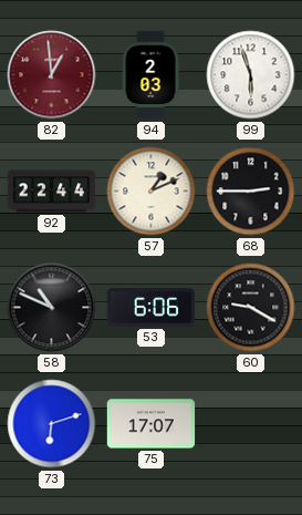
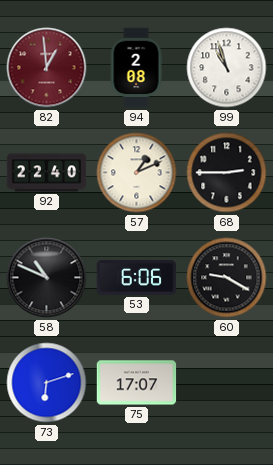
94: 2:03 -> 2:08 (136, 68)
99: 5:57 -> 10:57 (227, 68)
92: 22:44 -> 22:40 (47, 173)
